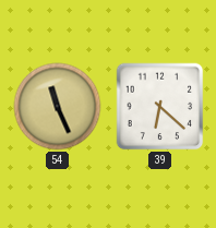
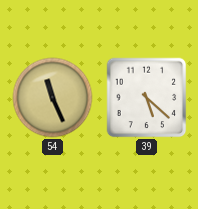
39: 6:22 -> 5:22 (147, 98)
